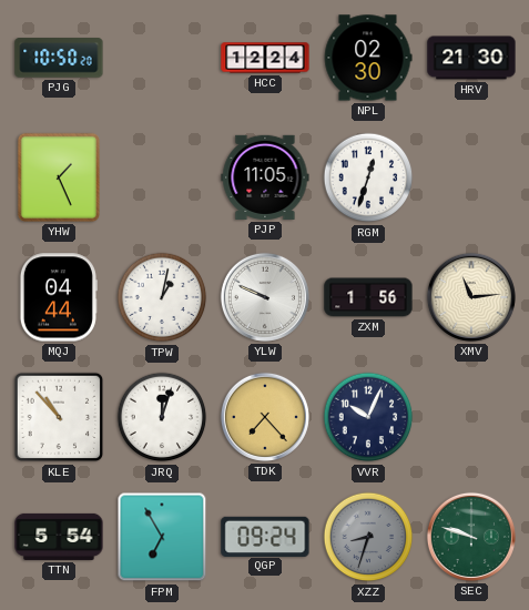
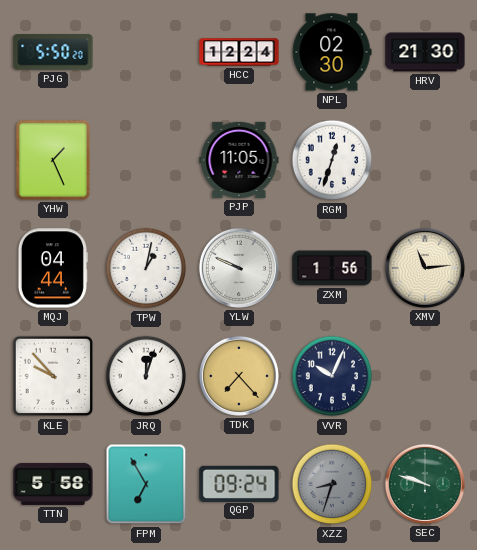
PJG: 10:50 -> 5:50 (53, 52)
KLE: 10:53 -> 9:53 (53, 376)
TTN: 5:54 -> 5:58 (53, 484)
